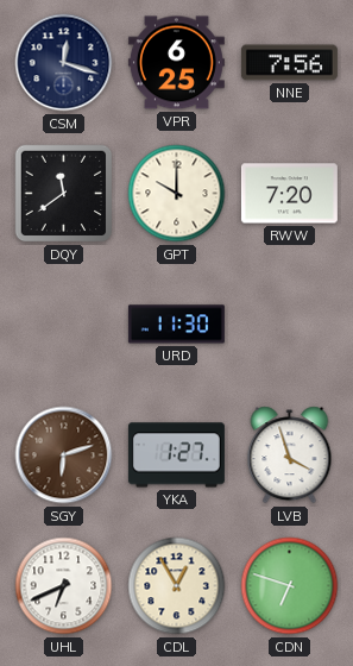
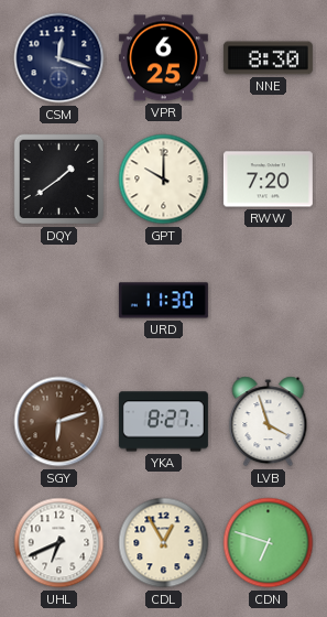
NNE: 7:56 -> 8:30 (268, 58)
DQY: 11:39 -> 1:39 (59, 180)
YKA: 1:27 -> 8:27 (163, 422)
